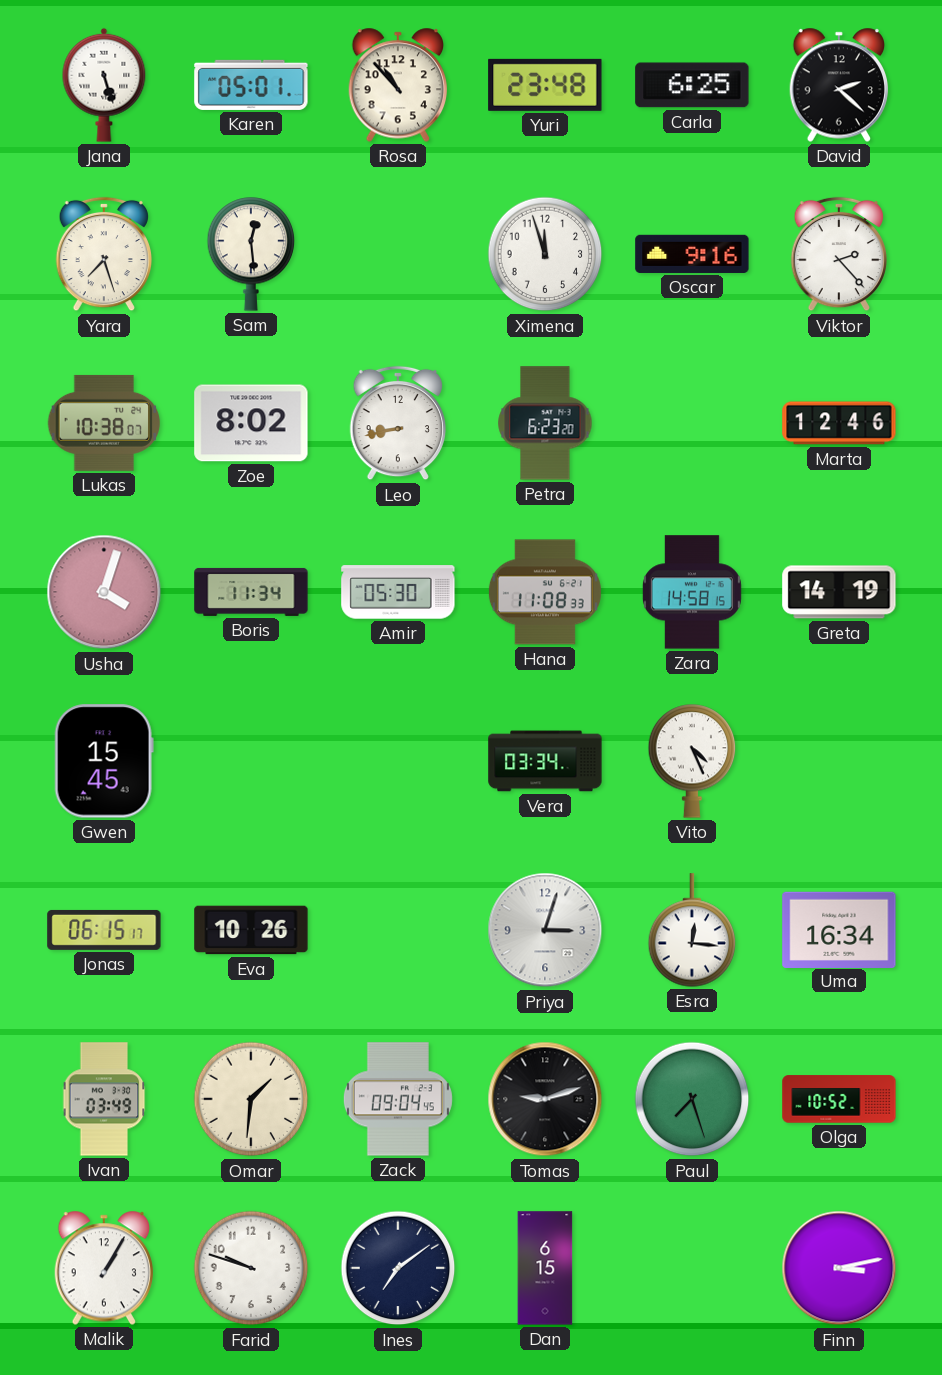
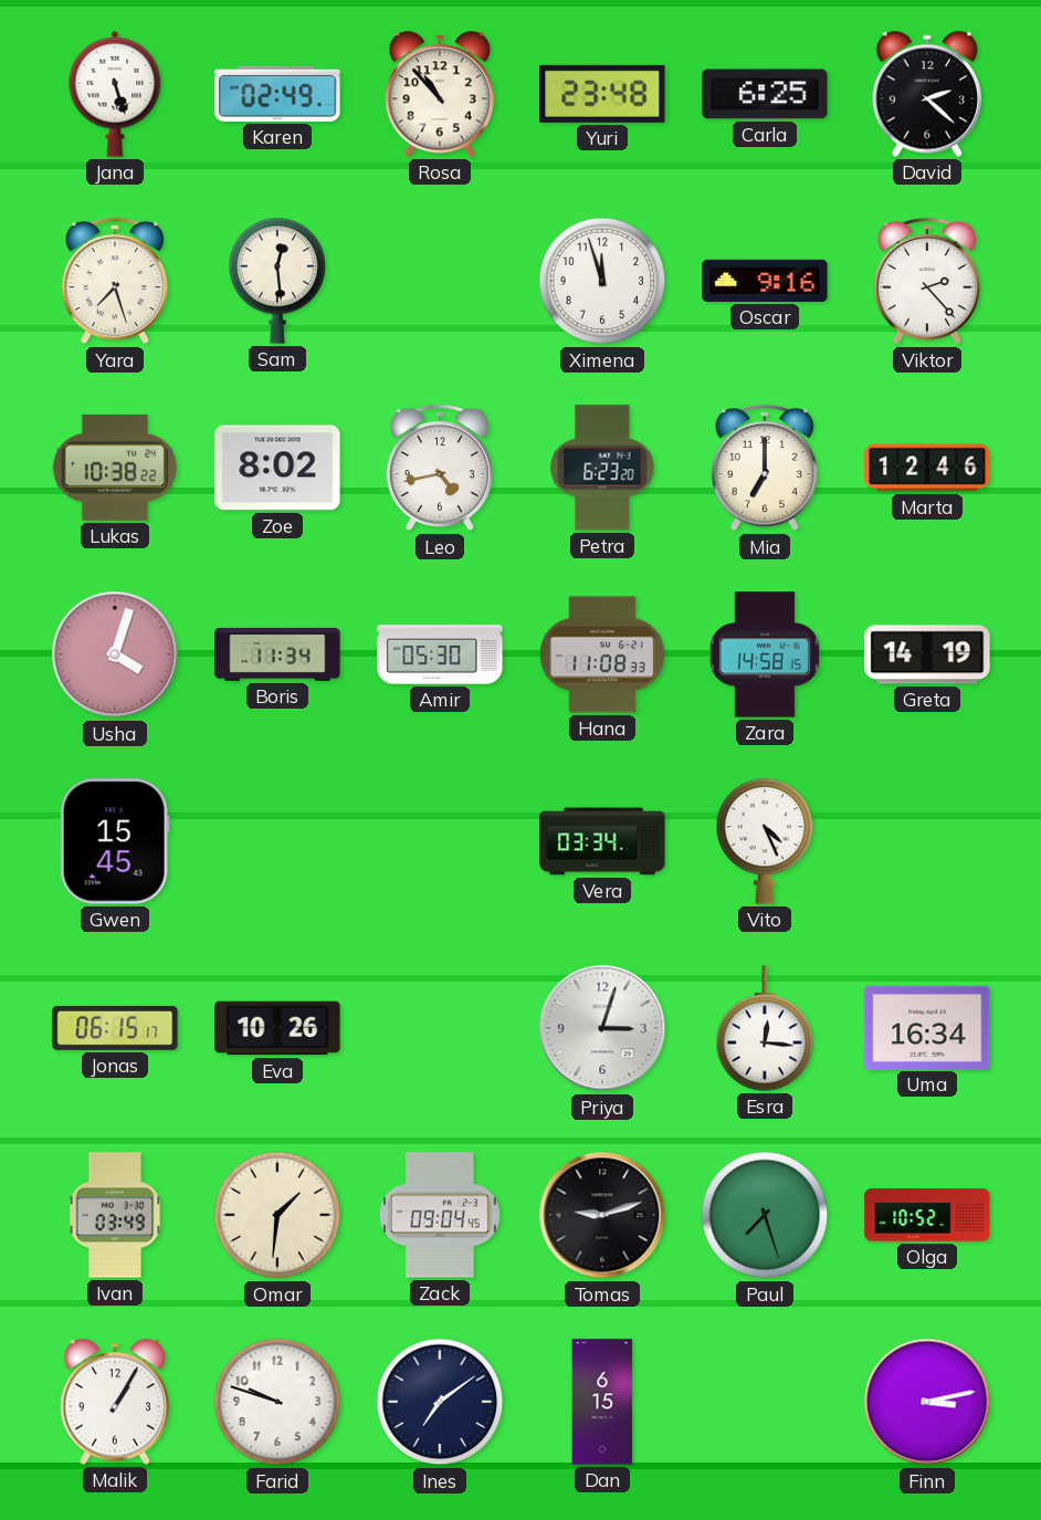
Karen: 05:01 -> 02:49 (277, 94)
Lukas: 10:38:07 -> 10:38:22 (115, 468)
Leo: 8:43 -> 4:43 (439, 468)
Mia: none -> 7:00 (764, 468)
